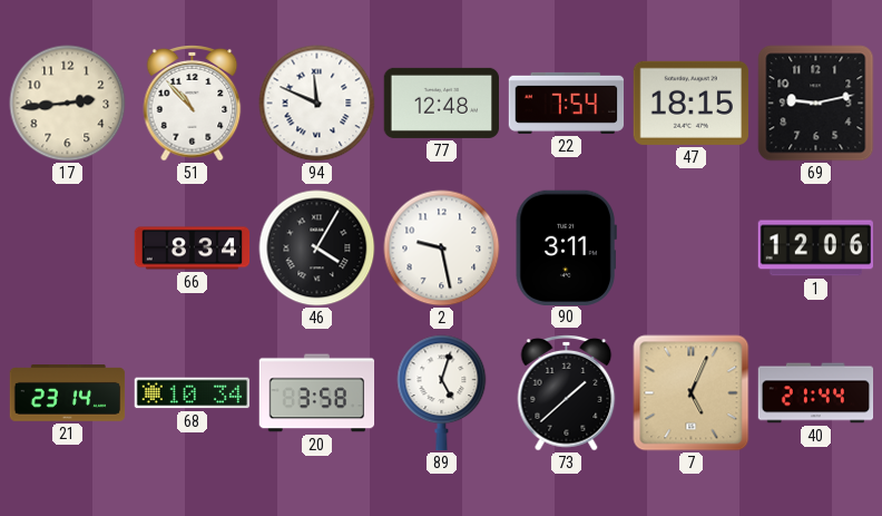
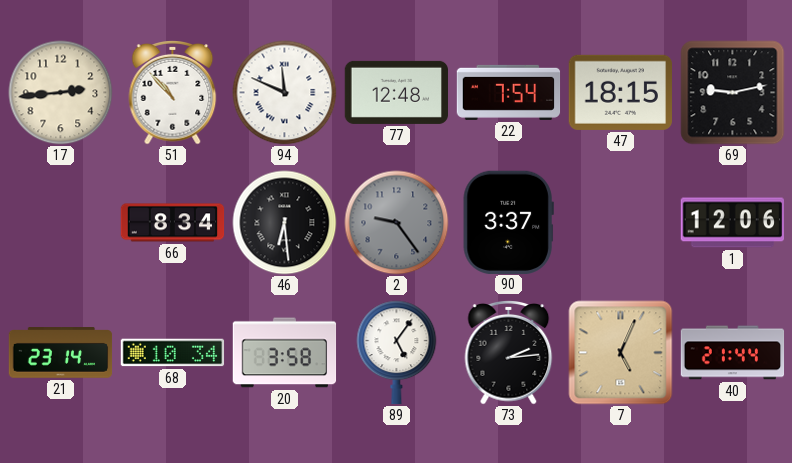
46: 4:05 -> 6:29 (285, 223)
2: 9:28 -> 9:24 (397, 223)
2 dial: white -> grey (397, 223)
90: 3:11 -> 3:37 (508, 222)
89: 5:03 -> 5:06 (397, 353)
73: 1:38 -> 2:14 (509, 353)
